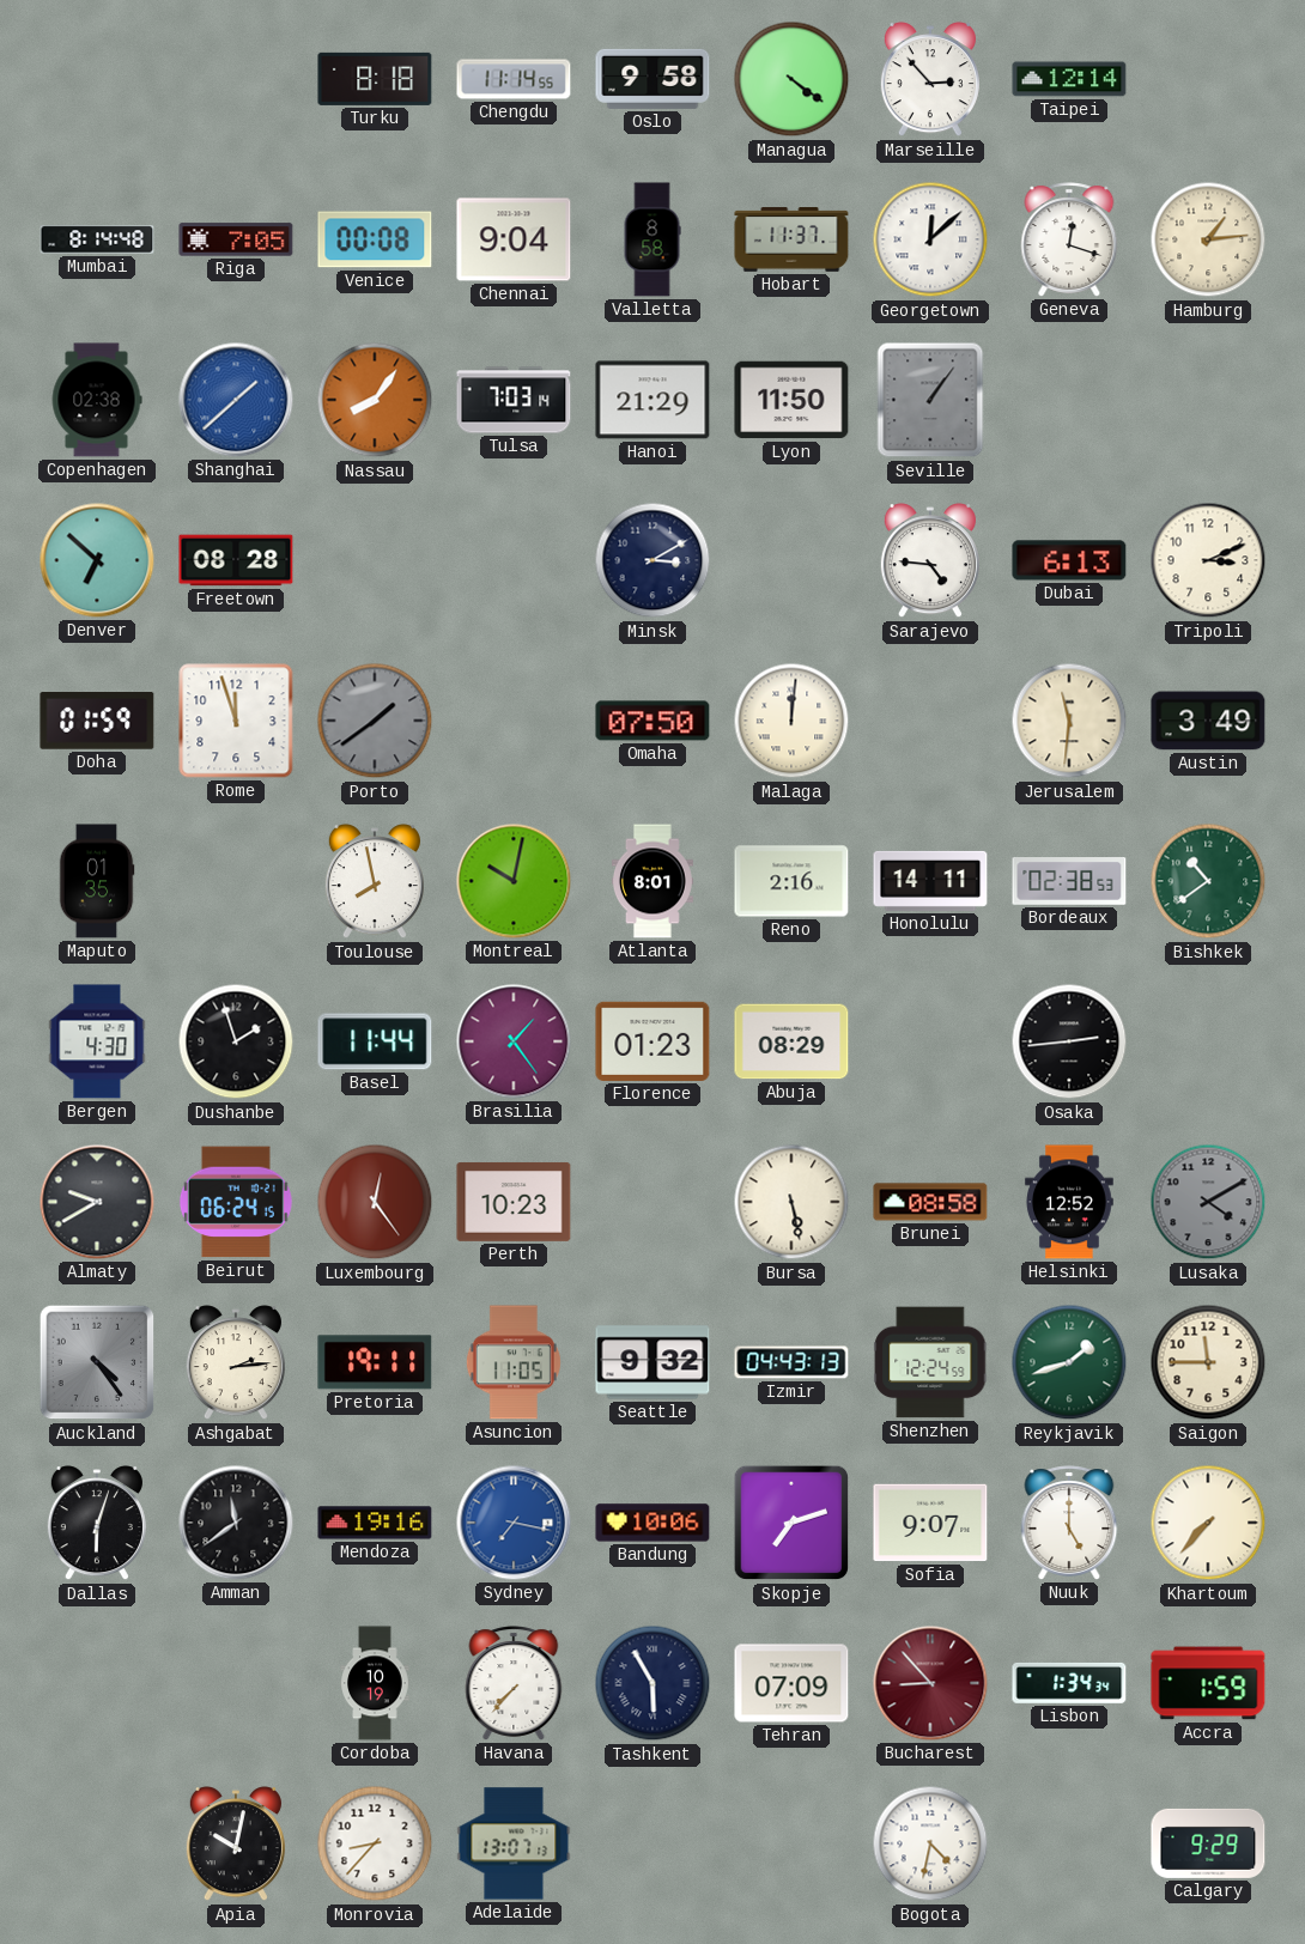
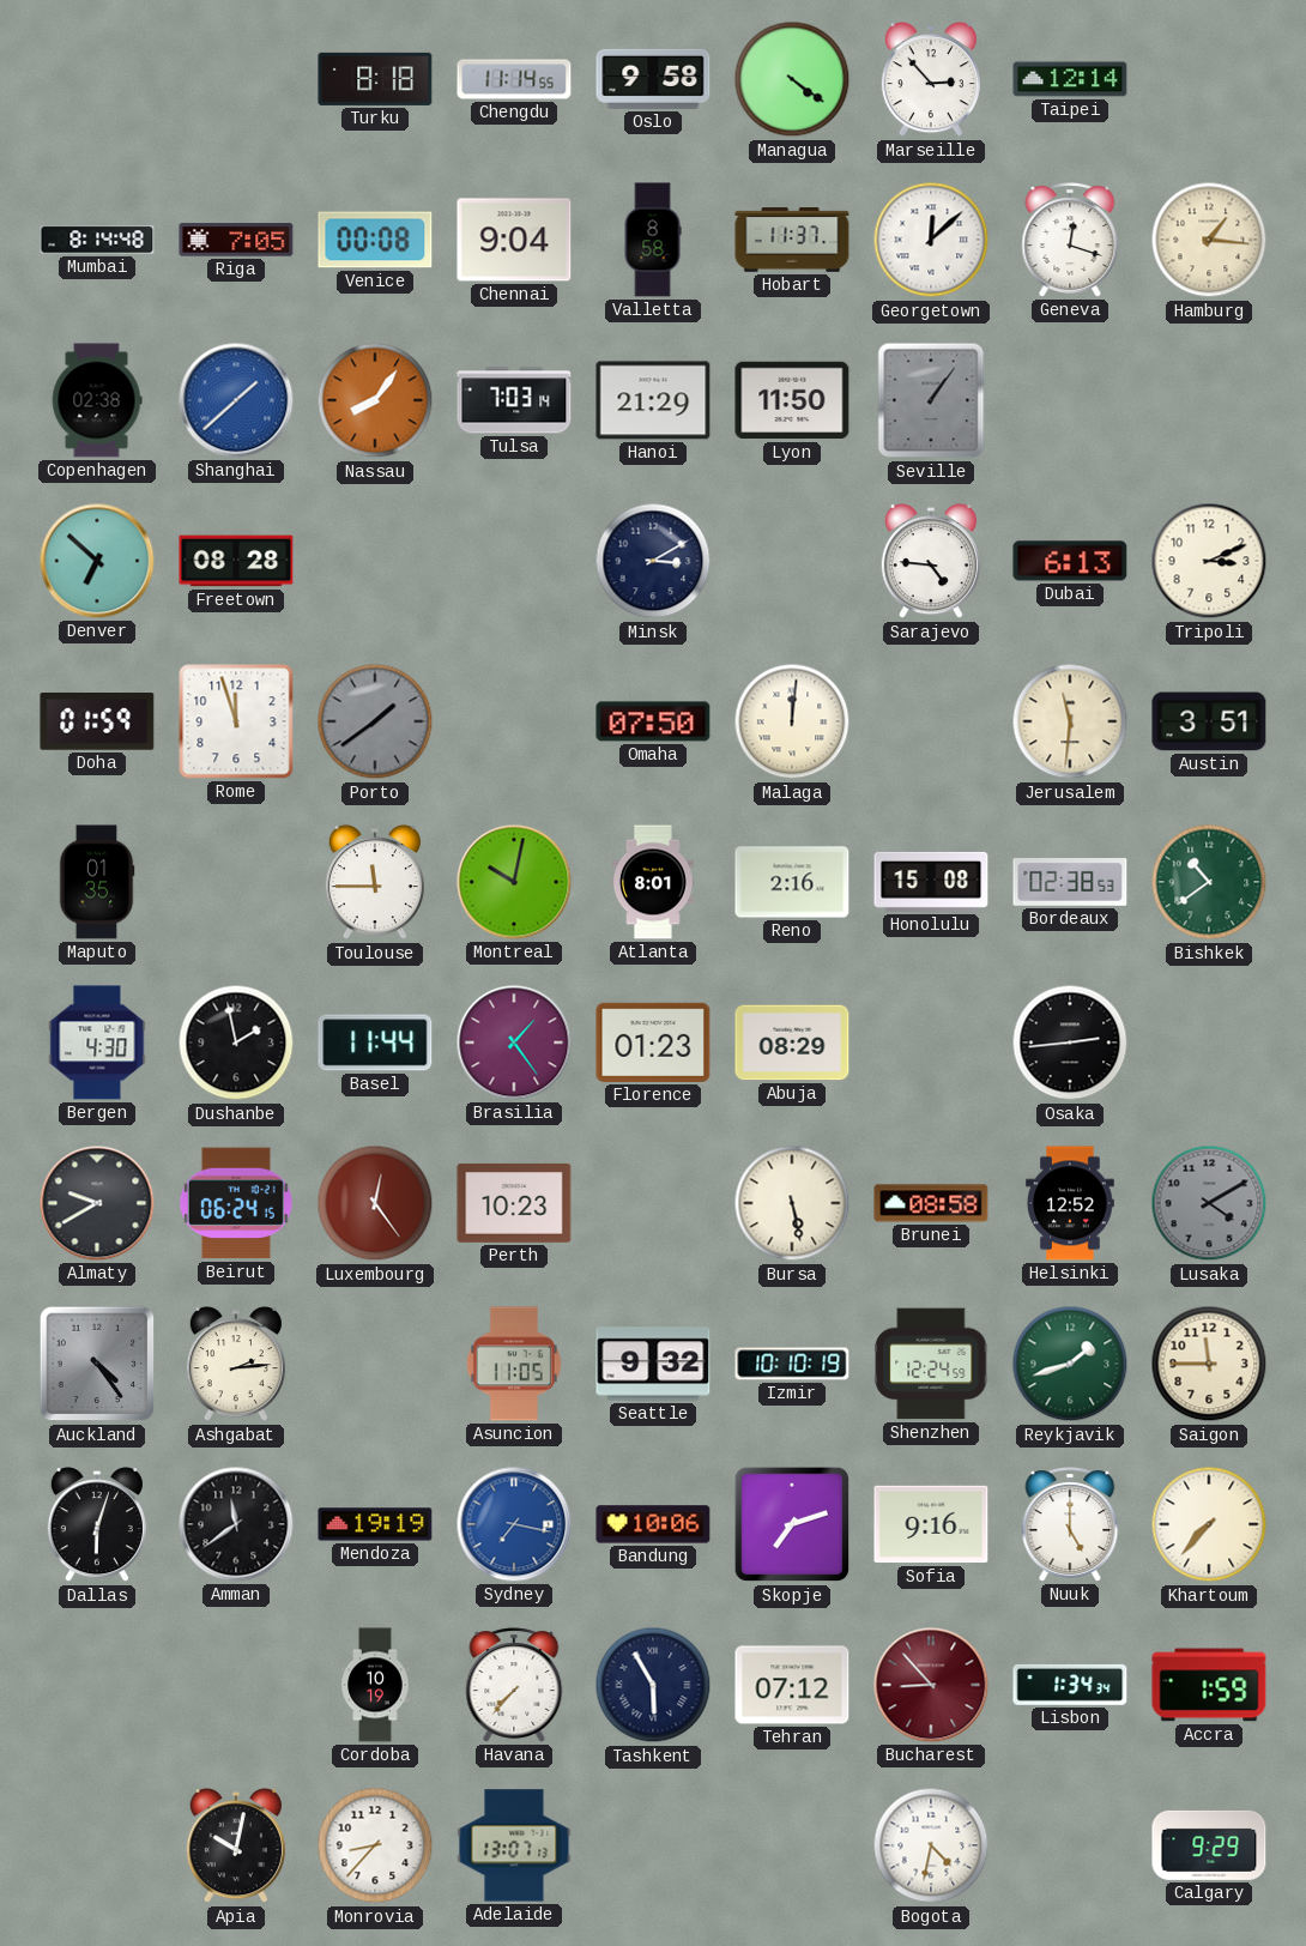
Hamburg: 1:14 -> 1:16 (1209, 240)
Austin: 3:49 -> 3:51 (1209, 721)
Toulouse: 7:58 -> 11:45 (375, 883)
Honolulu: 14:11 -> 15:08 (931, 882)
Dushanbe: 1:57 -> 1:58 (236, 1042)
Pretoria: 19:11 -> none (375, 1362)
Izmir: 04:43 -> 10:10 (792, 1364)
Mendoza: 19:16 -> 19:19 (375, 1524)
Sofia: 9:07 -> 9:16 (931, 1524)
Tehran: 07:09 -> 07:12 (792, 1685)
